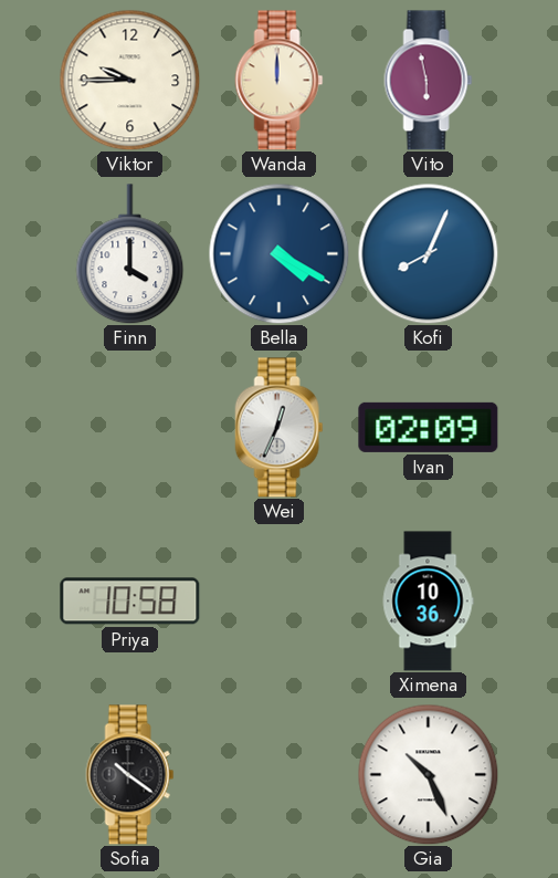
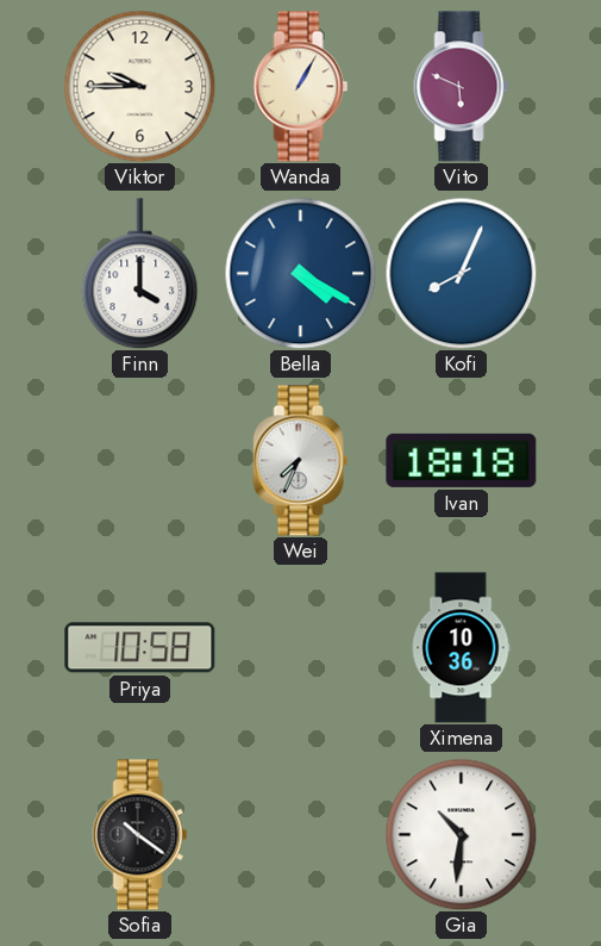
Wanda: 12:00 -> 1:05 (301, 87)
Vito: 5:58 -> 5:49 (462, 87)
Wei: 12:34 -> 7:34 (301, 461)
Ivan: 02:09 -> 18:18 (462, 460)
Gia: 10:26 -> 10:31 (461, 834)
